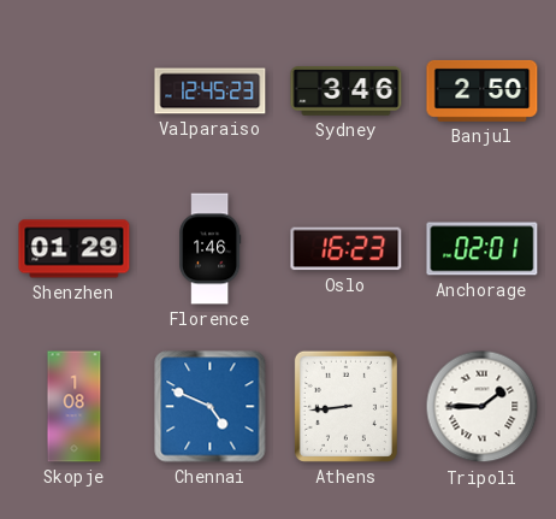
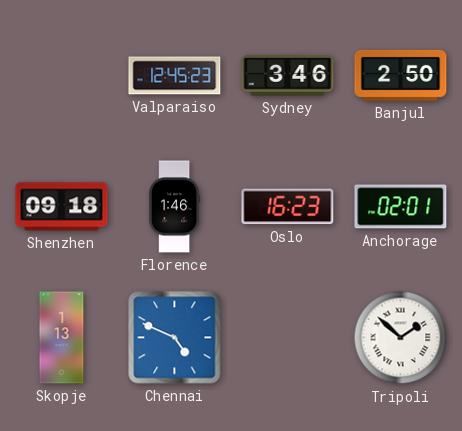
Shenzhen: 01:29 -> 09:18 (62, 207)
Skopje: 1:08 -> 1:13 (62, 338)
Athens: 8:44 -> none (345, 406)
Tripoli: 1:45 -> 1:52 (401, 338)
